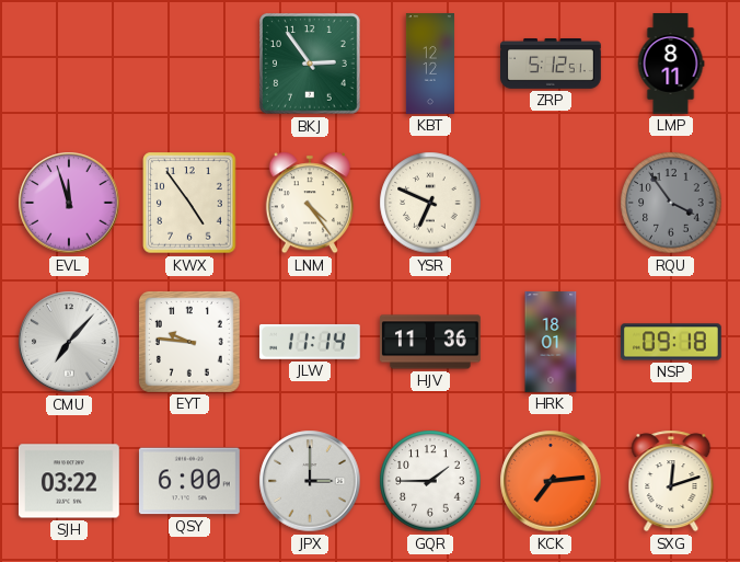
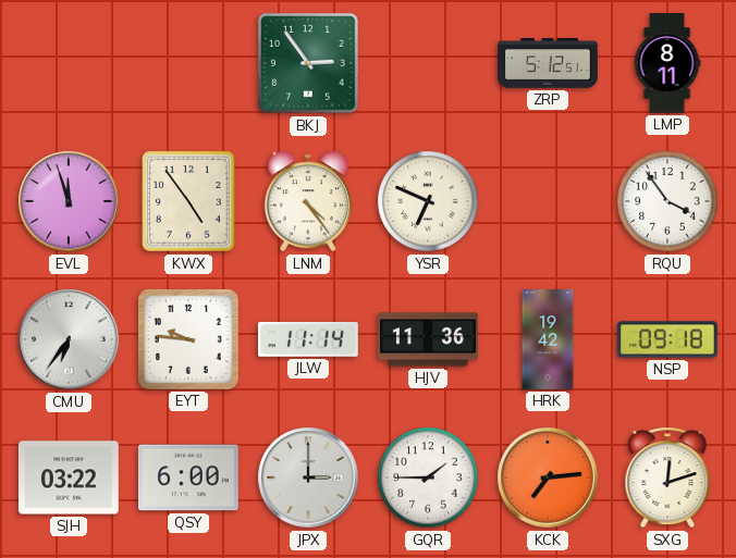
KBT: 12:12 -> none (430, 64)
RQU dial: grey -> white (667, 201)
CMU: 7:07 -> 6:36 (69, 339)
HRK: 18:01 -> 19:42 (548, 340)
